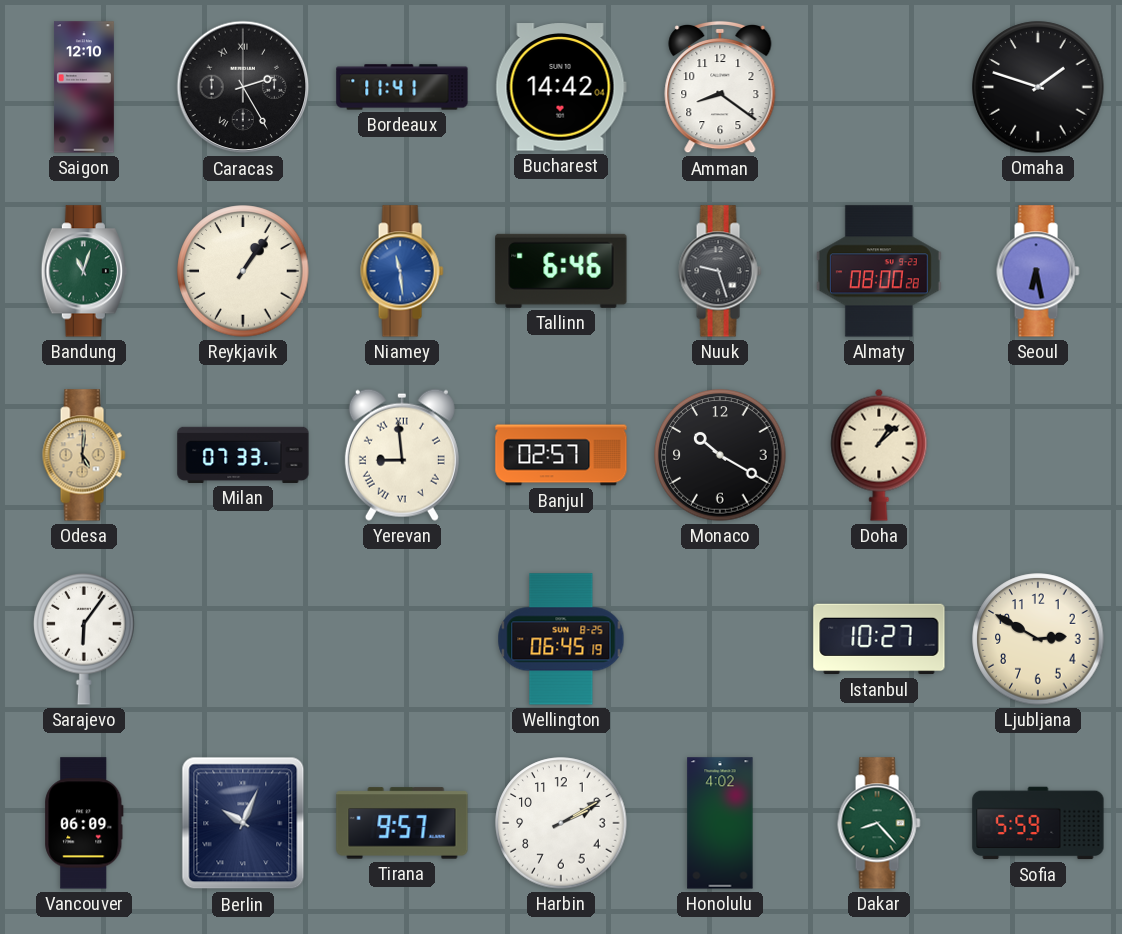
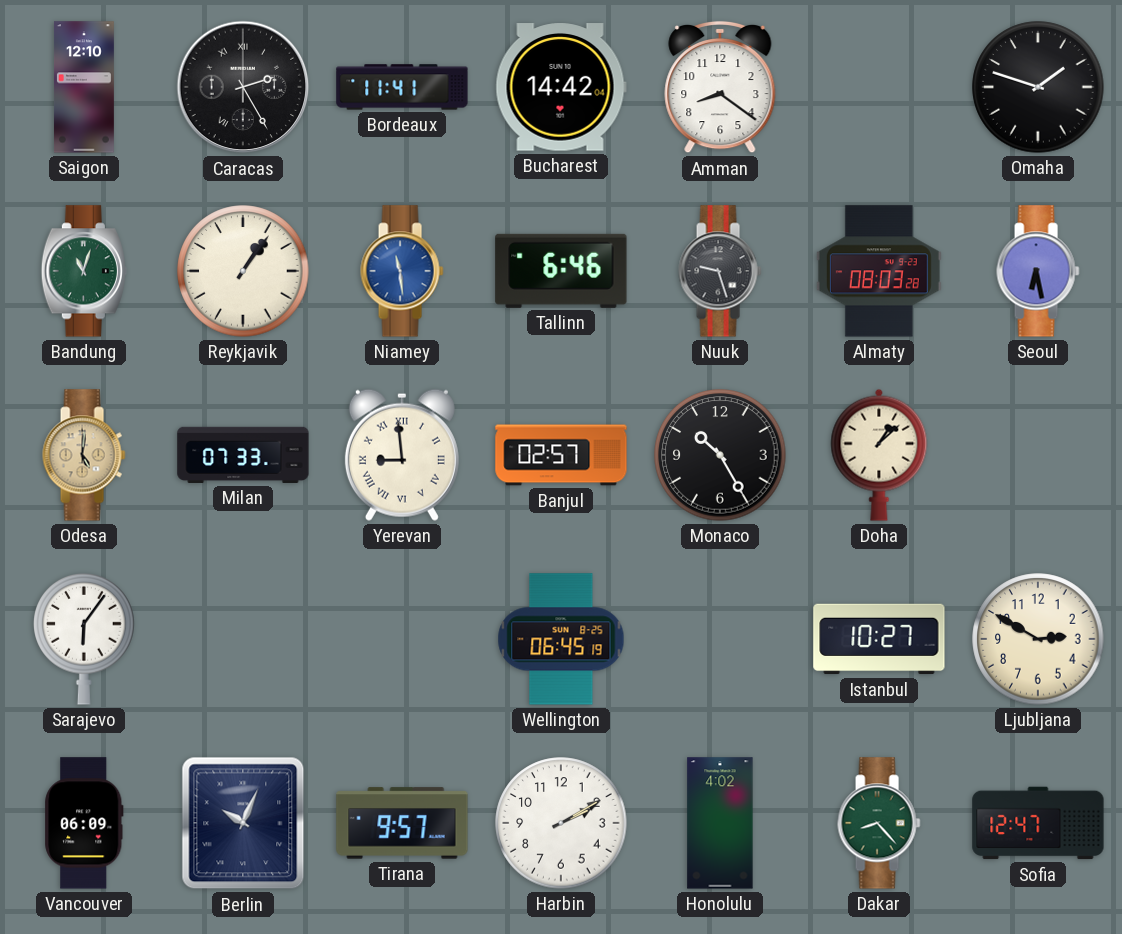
Almaty: 08:00 -> 08:03 (879, 271)
Monaco: 10:20 -> 10:25 (720, 455)
Sofia: 5:59 -> 12:47 (1038, 823)
